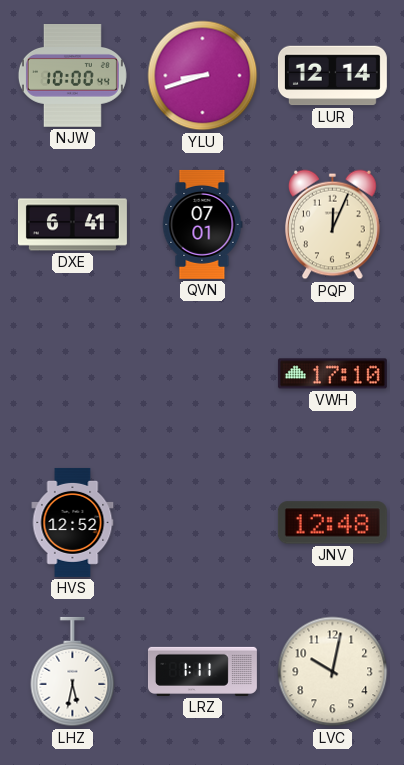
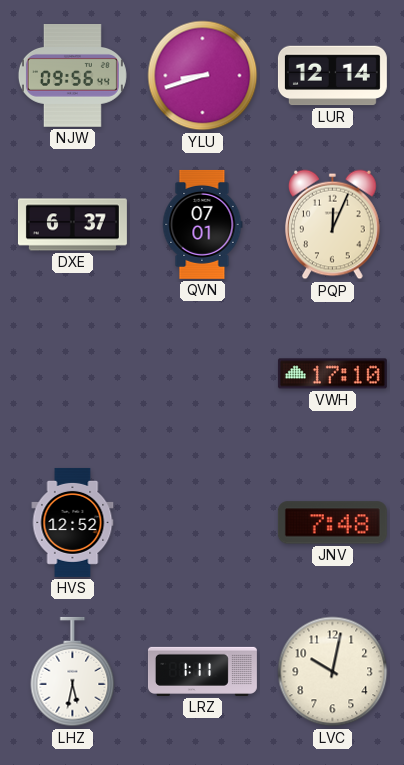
NJW: 10:00 -> 09:56 (72, 76)
DXE: 6:41 -> 6:37 (72, 225)
JNV: 12:48 -> 7:48 (332, 523)
